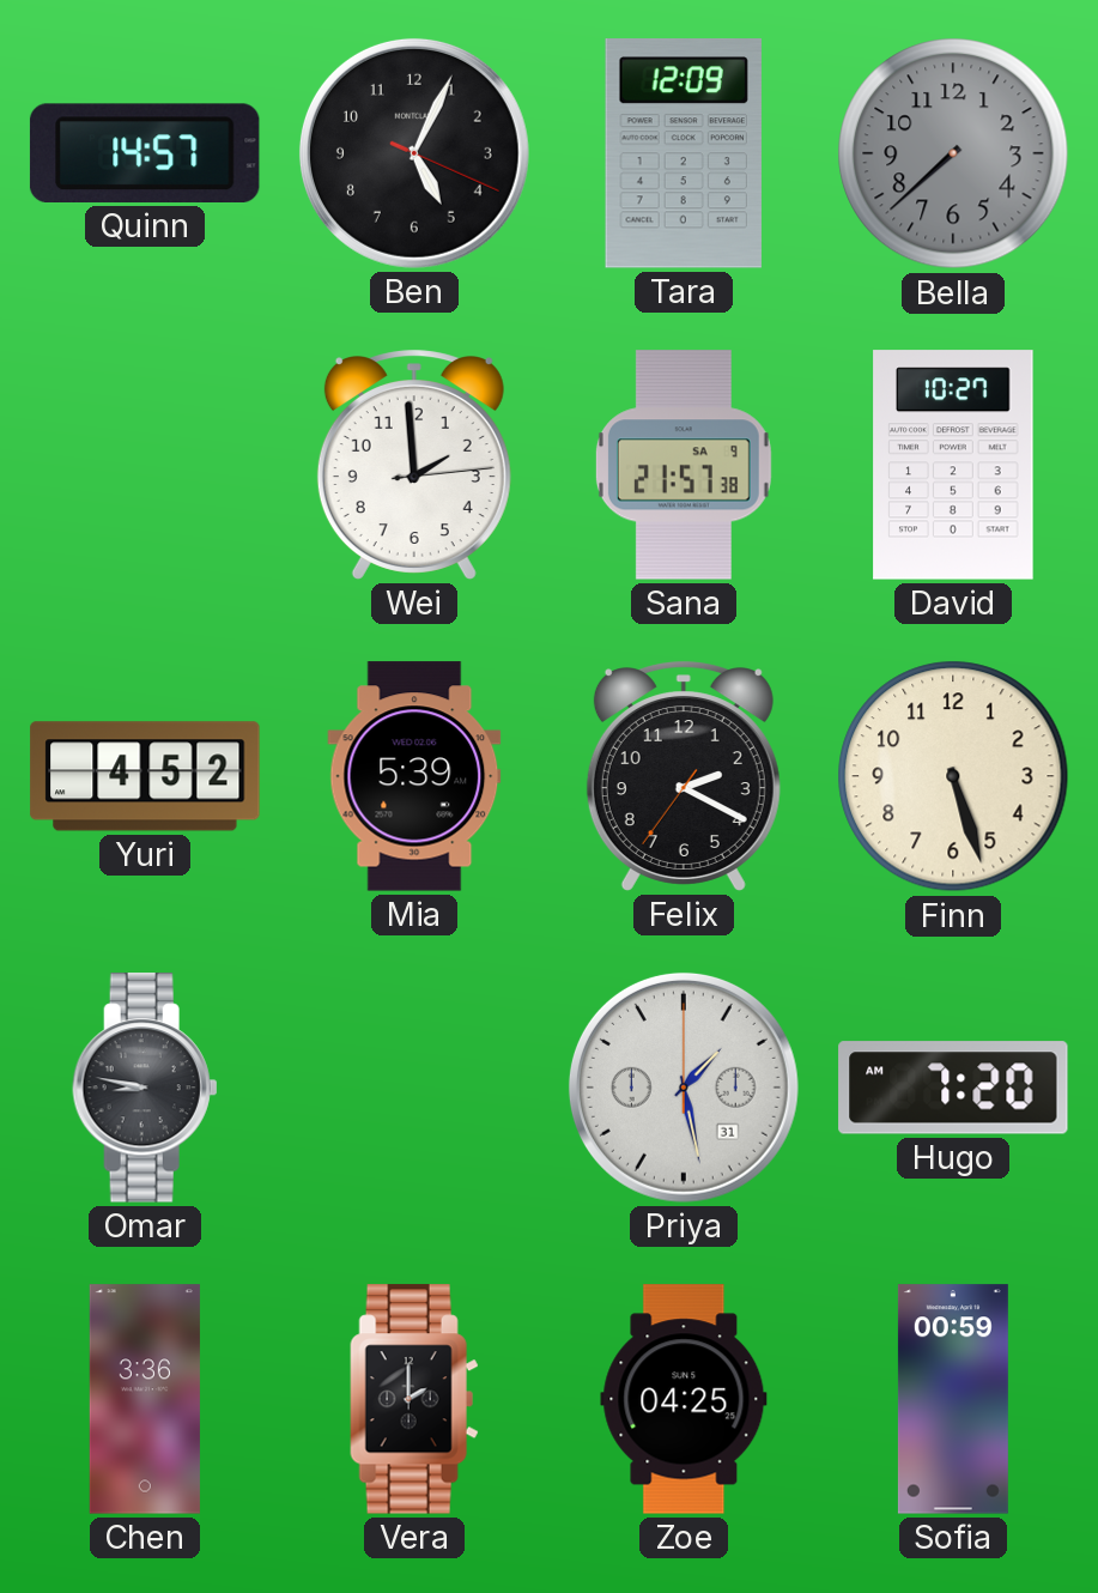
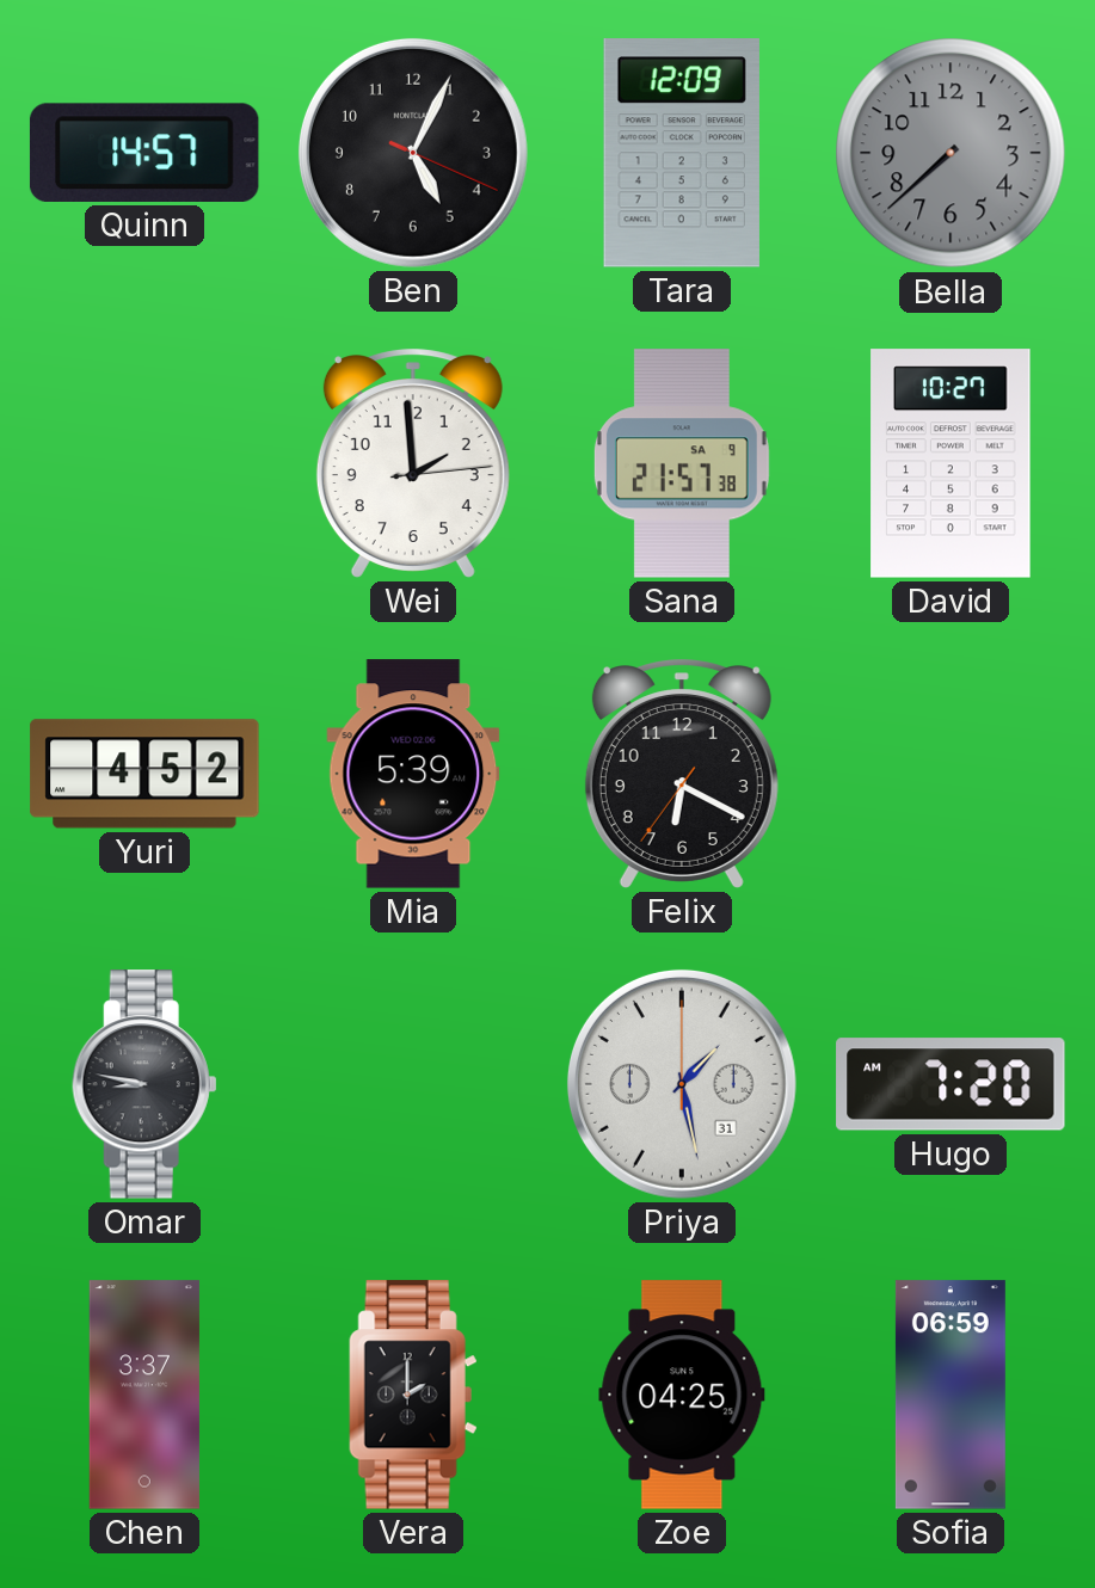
Felix: 2:19 -> 6:19 (682, 774)
Finn: 5:27 -> none (953, 776)
Chen: 3:36 -> 3:37 (144, 1395)
Sofia: 00:59 -> 06:59 (951, 1395)
